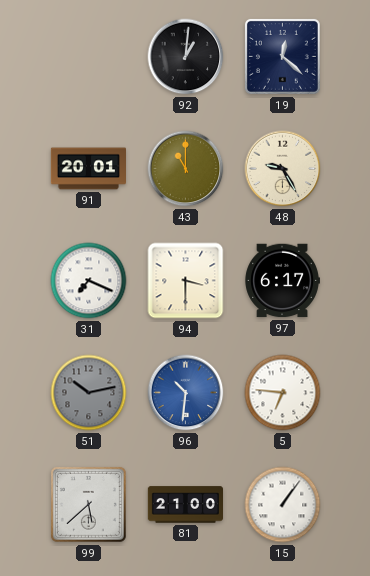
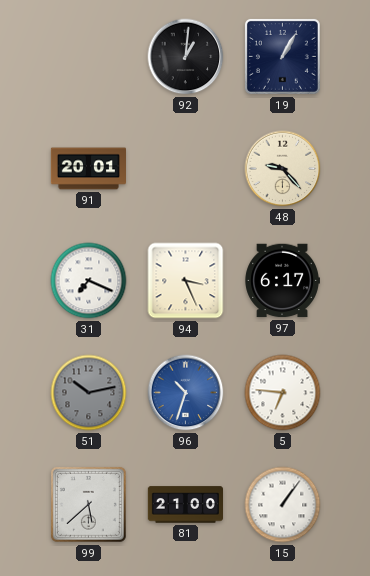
19: 12:22 -> 1:05 (282, 56)
43: 11:00 -> none (186, 169)
48: 9:25 -> 9:23 (283, 169)
94: 3:30 -> 3:26 (186, 281)
96: 10:31 -> 10:33 (186, 393)
